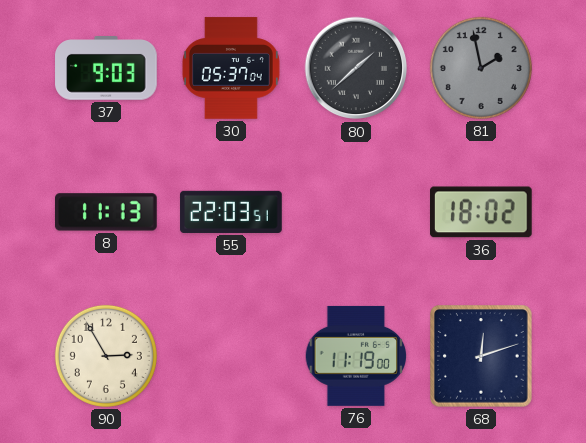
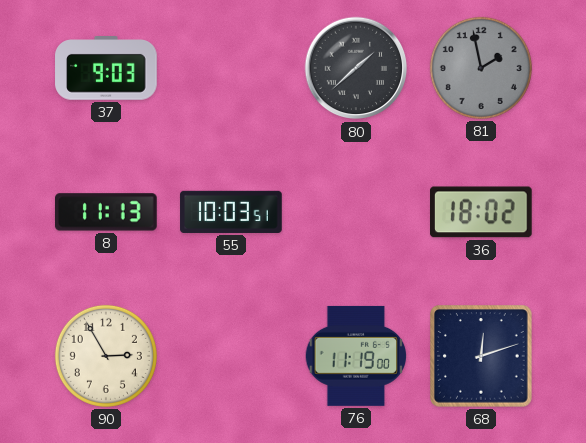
30: 05:37 -> none (231, 68)
55: 22:03 -> 10:03 (231, 212)
